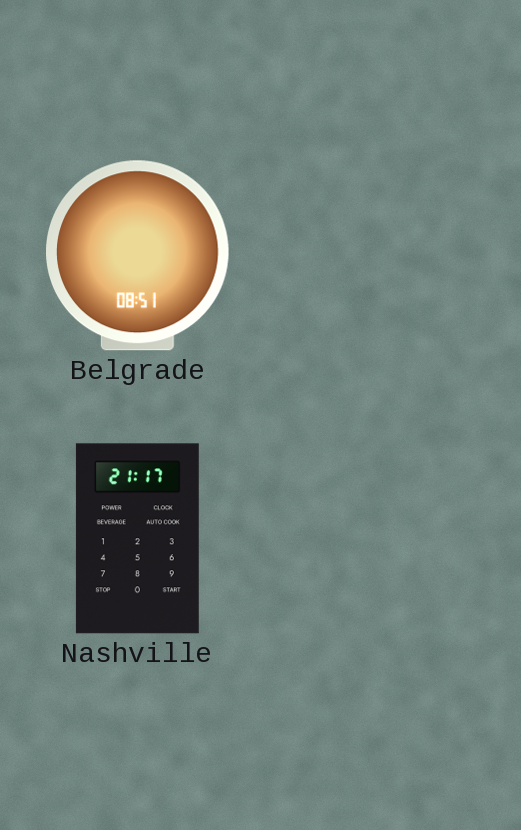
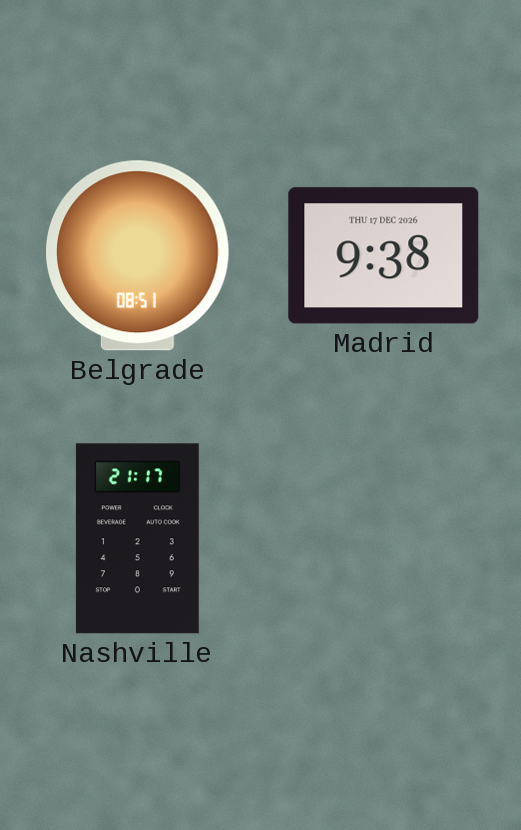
Madrid: none -> 9:38 (384, 256)
